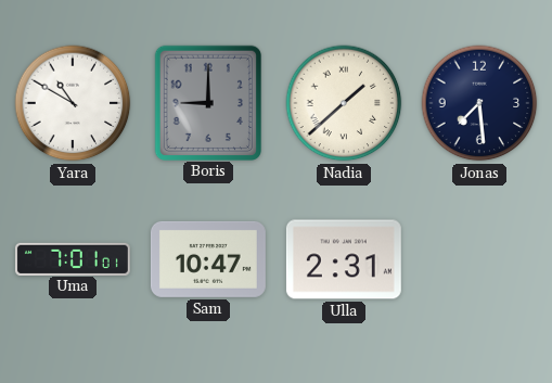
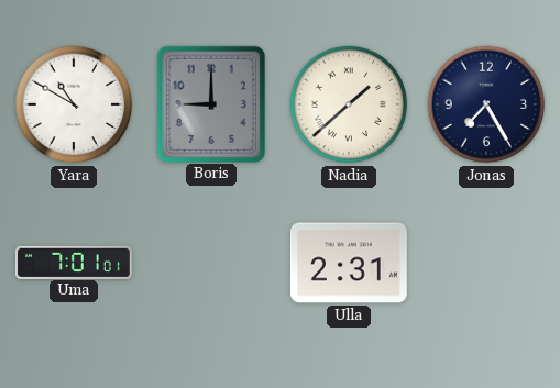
Jonas: 7:29 -> 7:25 (486, 104)
Sam: 10:47 -> none (208, 259)
